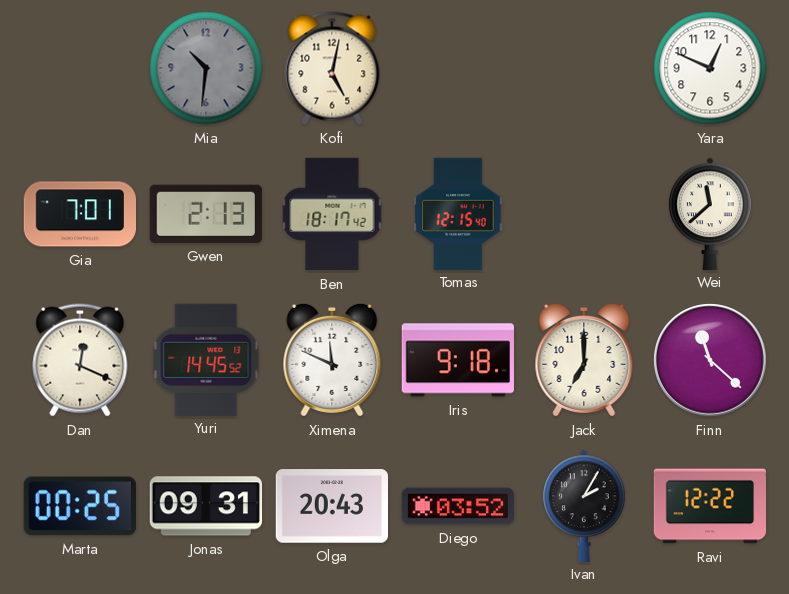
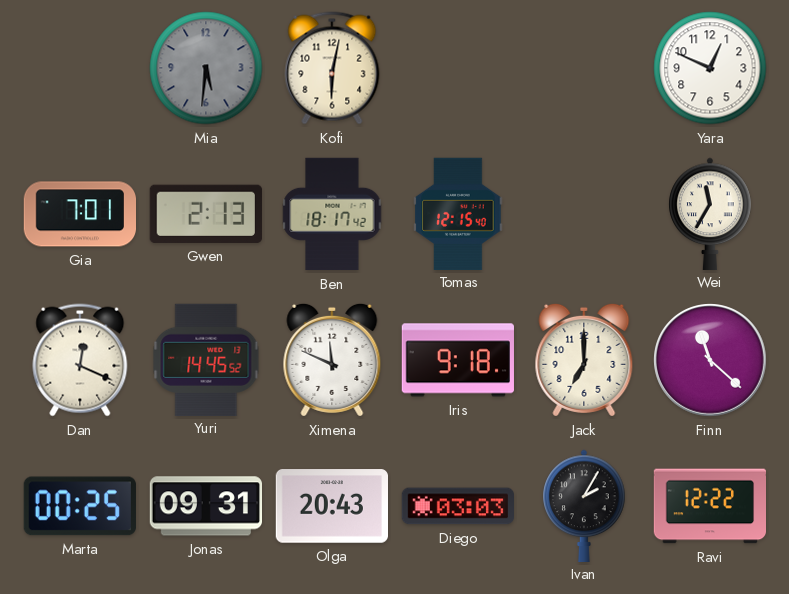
Mia: 10:31 -> 5:31 (206, 68)
Kofi: 5:02 -> 6:02 (332, 68)
Wei: 11:38 -> 11:35 (710, 213)
Diego: 03:52 -> 03:03 (457, 506)
